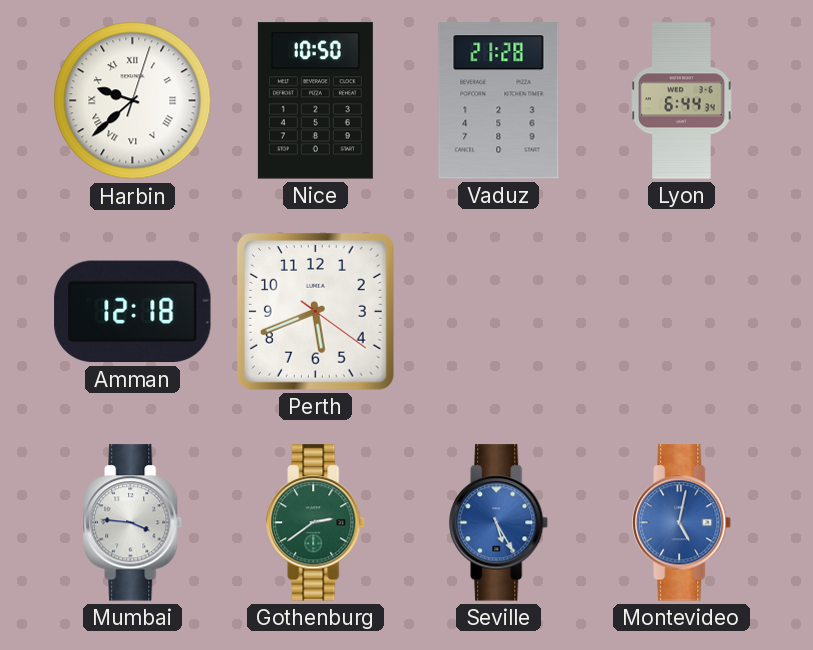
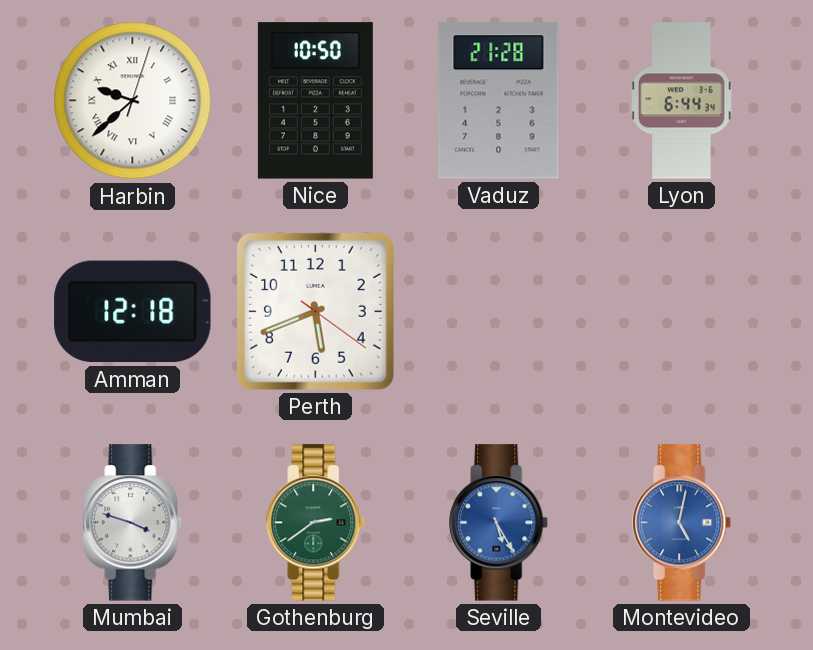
Mumbai: 3:46 -> 3:48 (133, 523)
